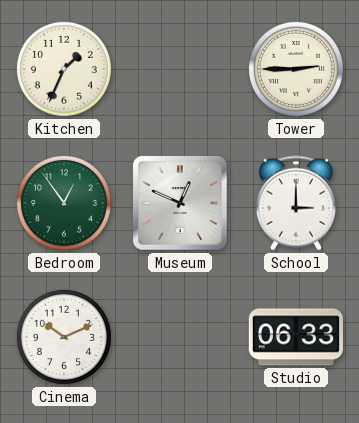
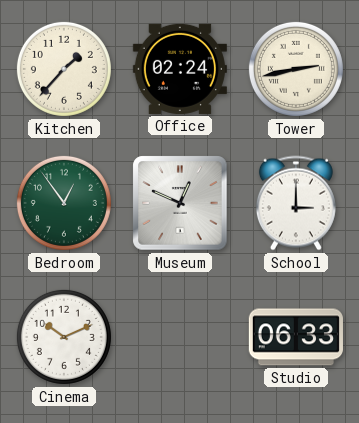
Kitchen: 1:34 -> 1:37 (64, 69)
Office: none -> 02:24 (180, 69)
Tower: 2:45 -> 2:43 (296, 69)
